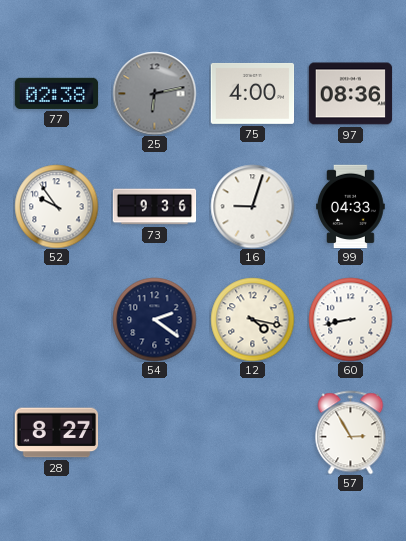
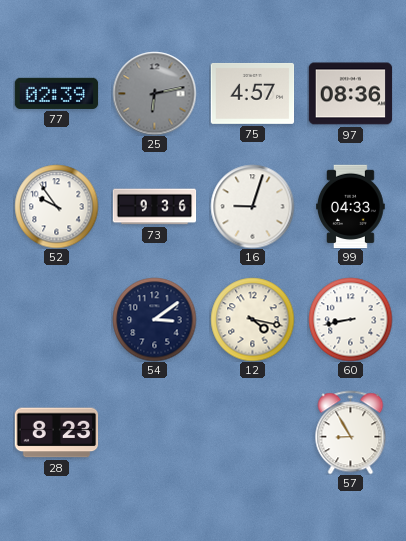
77: 02:38 -> 02:39 (56, 93)
75: 4:00 -> 4:57 (252, 93)
54: 2:21 -> 3:09 (154, 319)
28: 8:27 -> 8:23 (56, 433)
57: 2:55 -> 8:55 (351, 432)
